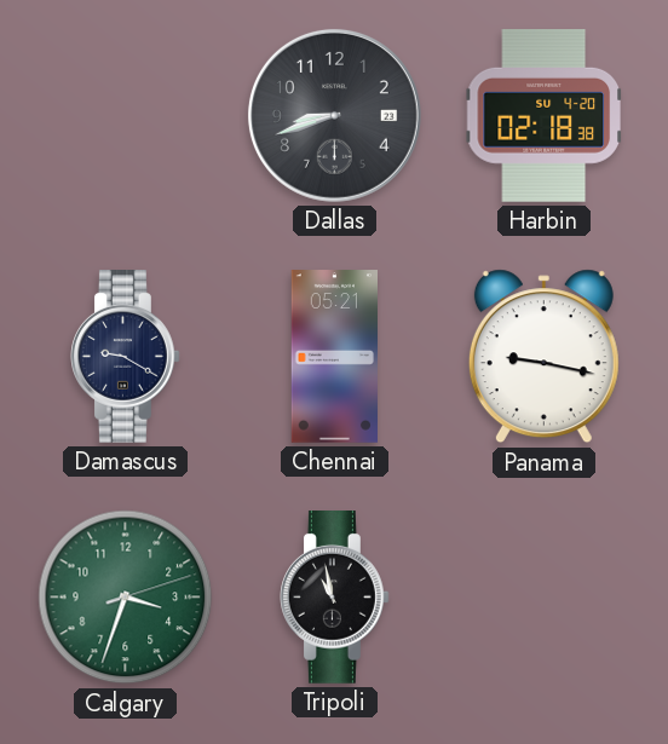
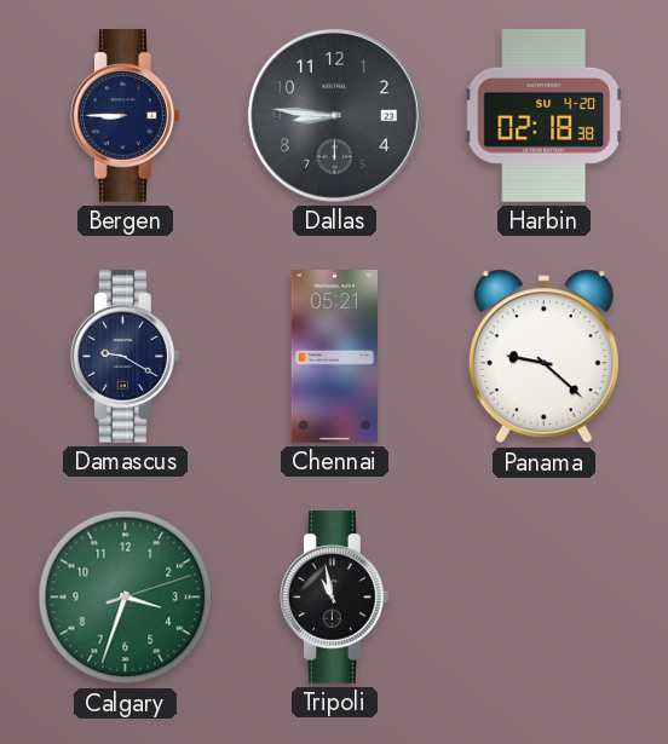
Bergen: none -> 8:45 (126, 116)
Dallas: 8:42 -> 8:46 (334, 115)
Panama: 9:17 -> 9:22 (543, 357)
